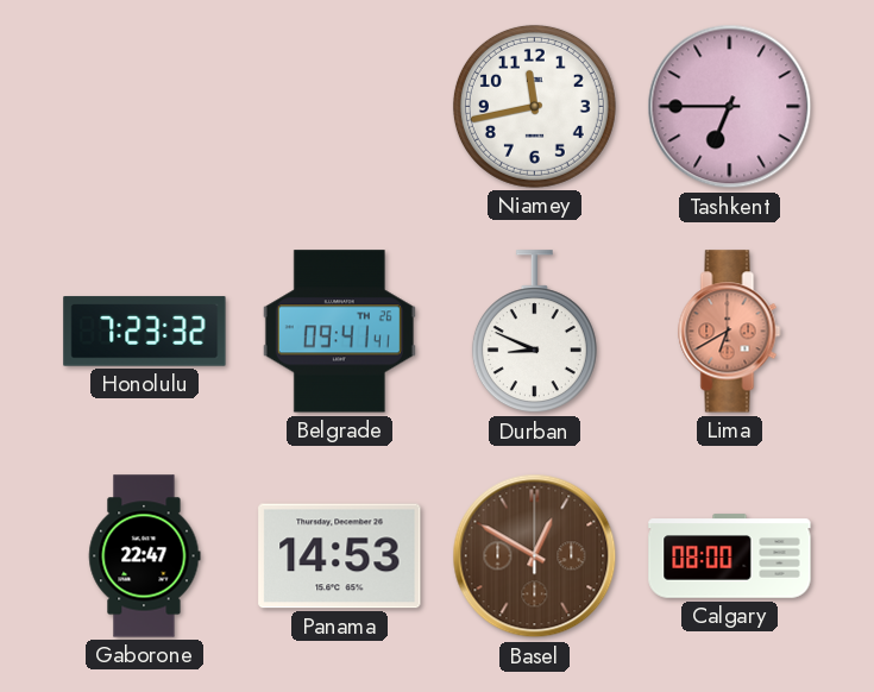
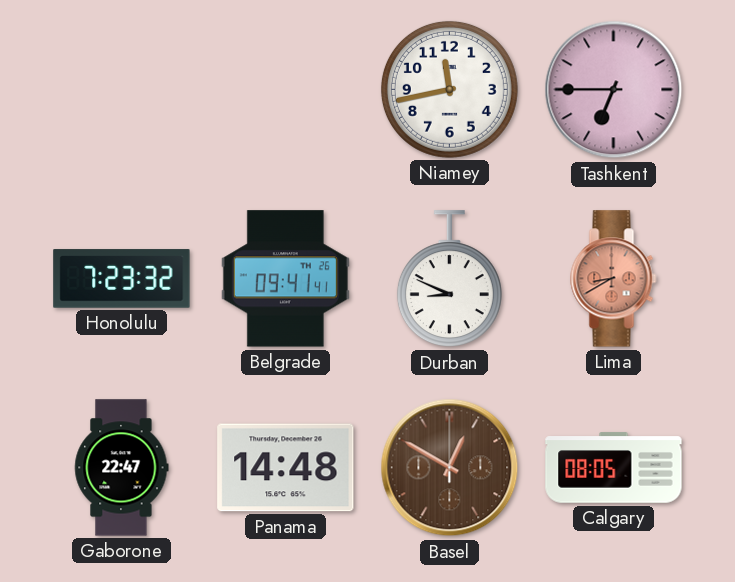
Lima: 6:40 -> 8:40 (614, 279)
Panama: 14:53 -> 14:48 (286, 468)
Calgary: 08:00 -> 08:05 (614, 468)
